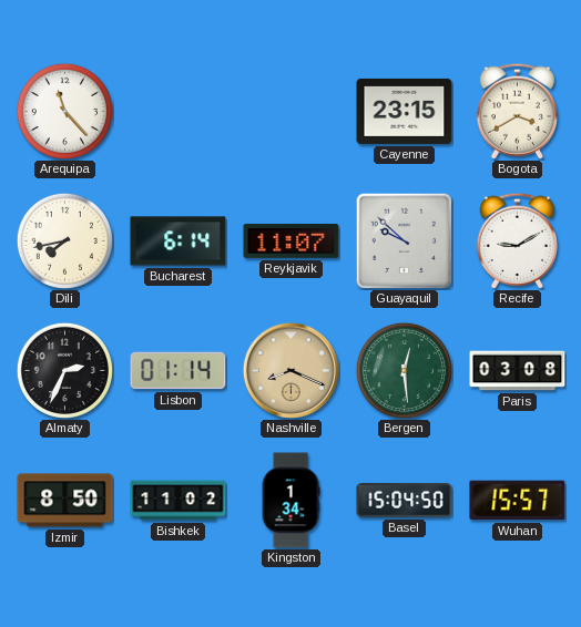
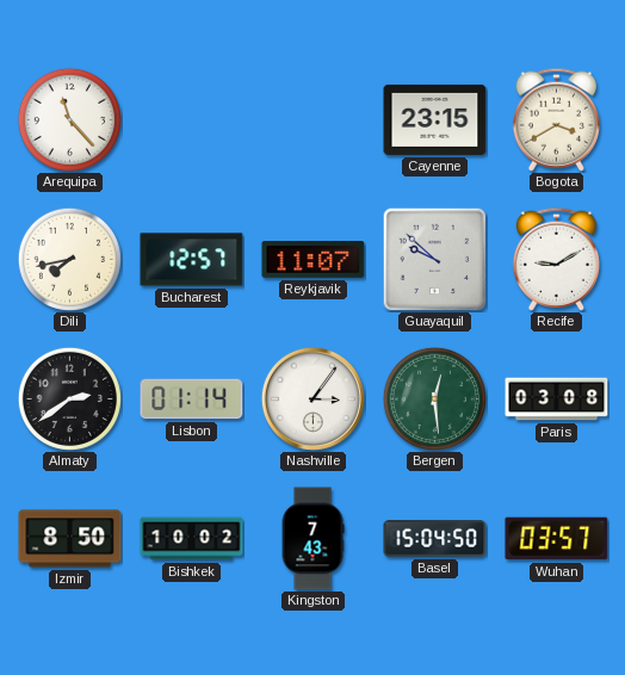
Bucharest: 6:14 -> 12:57 (192, 260)
Almaty: 2:34 -> 2:39 (69, 398)
Nashville: 8:19 -> 3:06 (312, 398)
Nashville dial: champagne -> white (312, 398)
Bishkek: 11:02 -> 10:02 (192, 539)
Kingston: 1:34 -> 7:43 (312, 539)
Wuhan: 15:57 -> 03:57 (557, 539)
